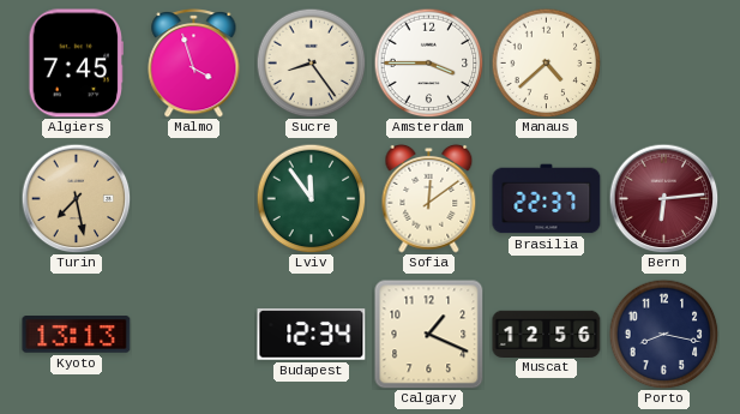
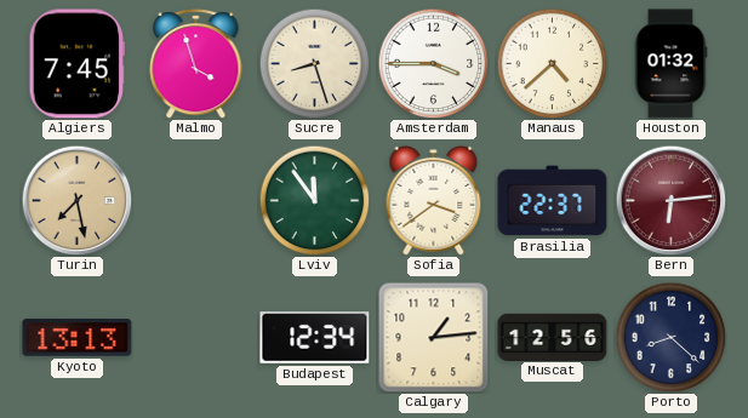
Sucre: 8:24 -> 8:27 (314, 63)
Houston: none -> 01:32 (670, 64)
Sofia: 12:09 -> 3:39 (434, 200)
Calgary: 1:19 -> 1:14 (434, 338)
Porto: 8:17 -> 8:22 (670, 337)
